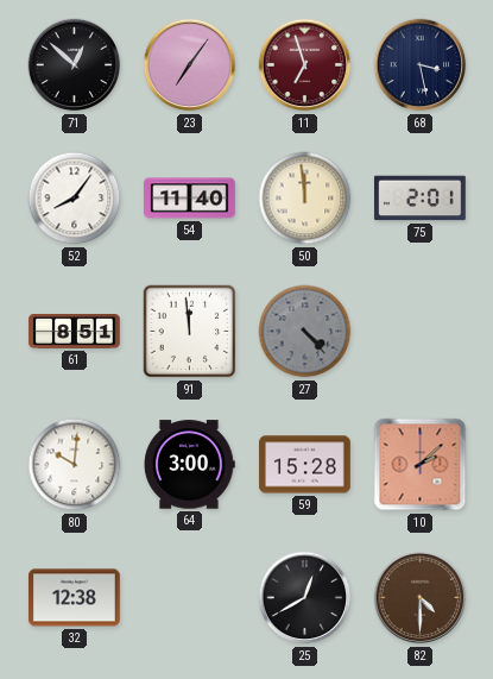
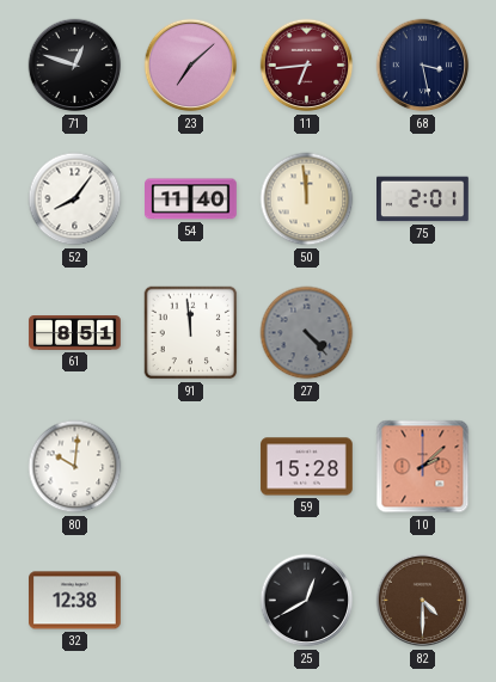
71: 12:52 -> 12:48 (75, 66)
23: 7:06 -> 7:08 (191, 66)
11: 6:57 -> 6:44 (307, 66)
64: 3:00 -> none (189, 465)
